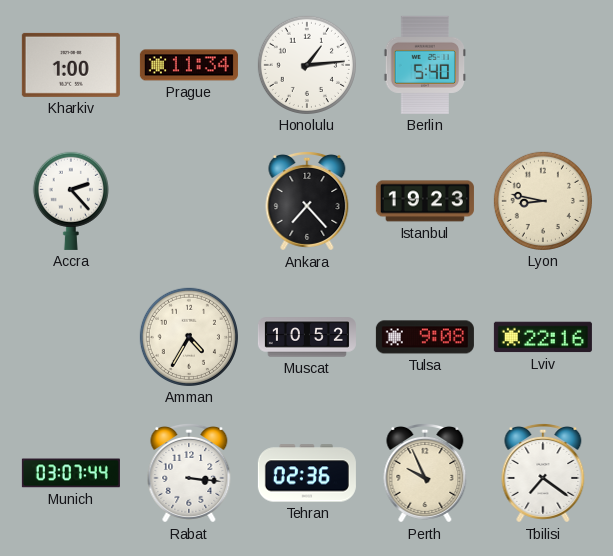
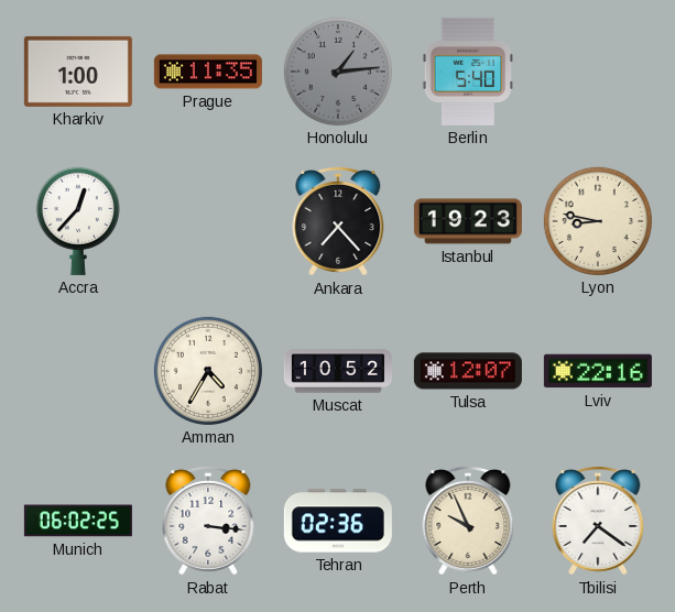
Prague: 11:34 -> 11:35 (208, 72)
Honolulu dial: white -> grey (338, 72)
Accra: 2:23 -> 12:37 (78, 221)
Tulsa: 9:08 -> 12:07 (468, 371)
Munich: 03:07 -> 06:02 (78, 521)
